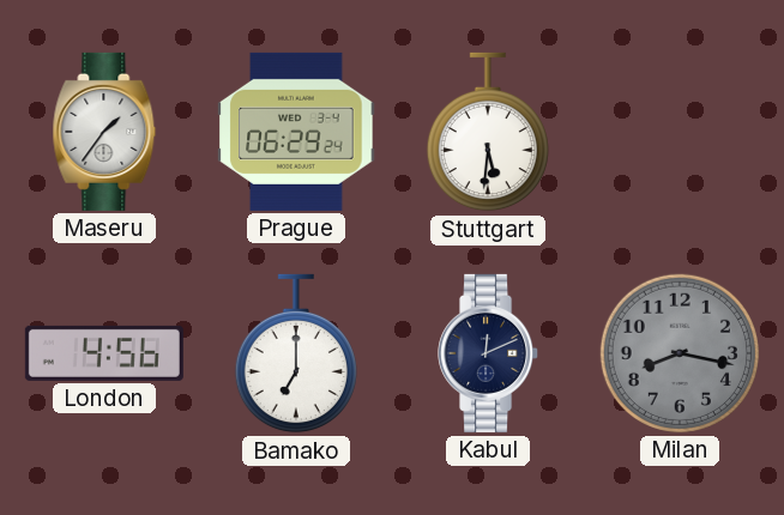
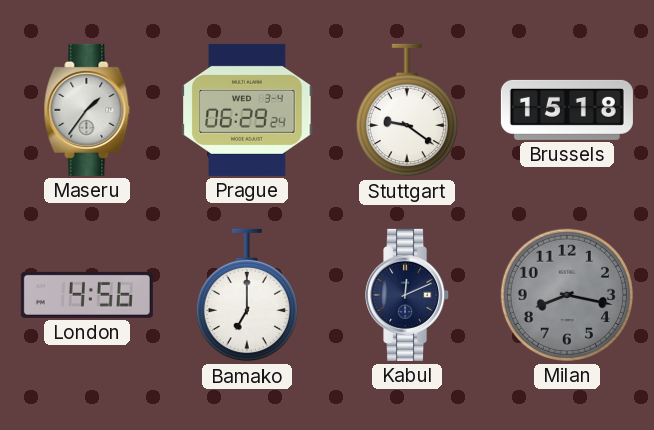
Stuttgart: 5:31 -> 9:21 (407, 110)
Brussels: none -> 15:18 (567, 110)
